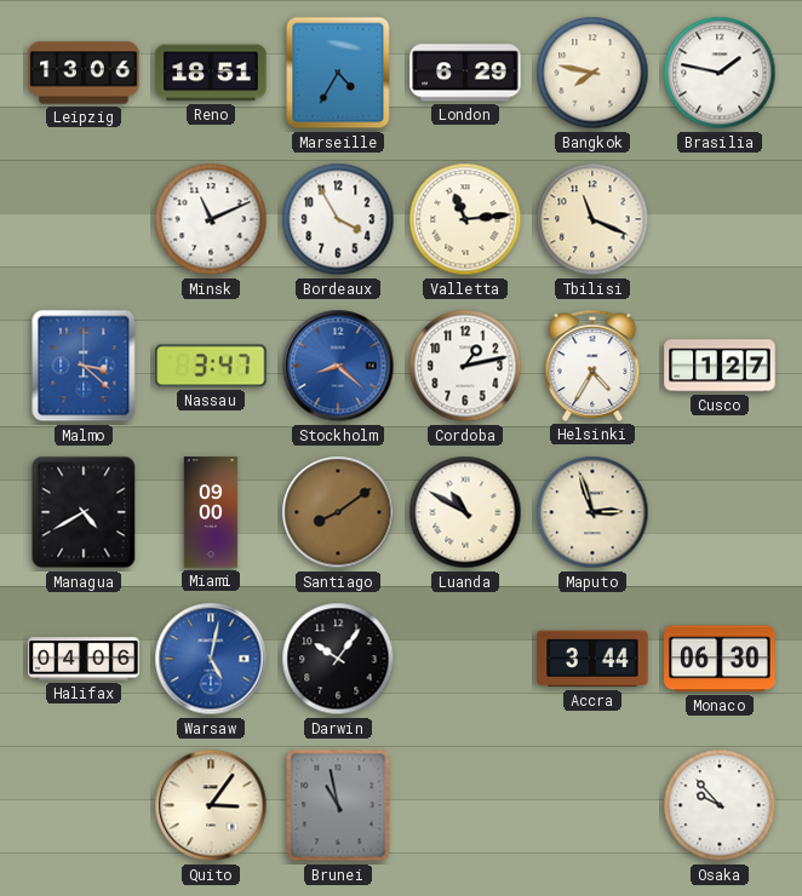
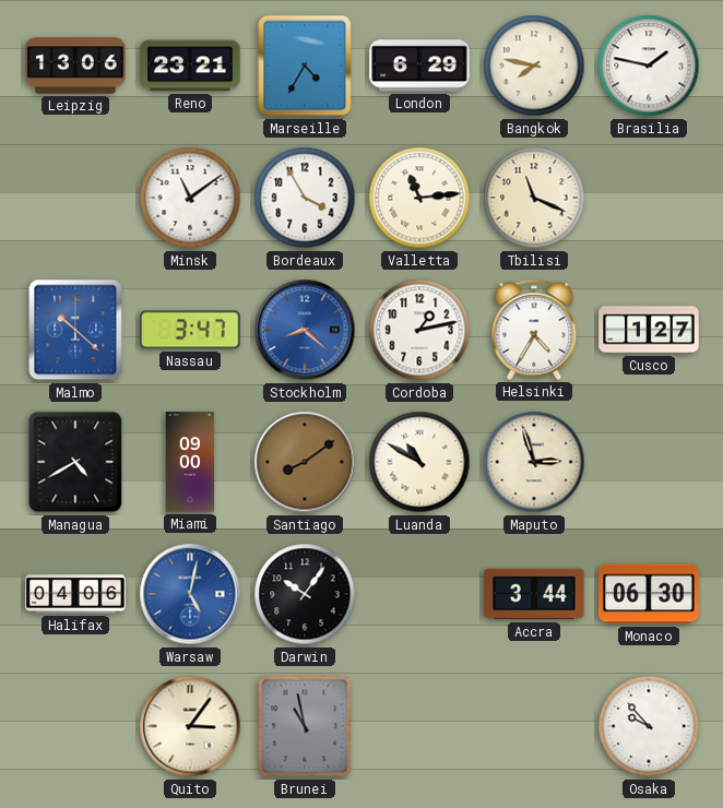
Reno: 18:51 -> 23:21 (190, 66)
Minsk: 11:11 -> 11:09 (190, 198)
Malmo: 3:22 -> 10:22 (75, 330)
